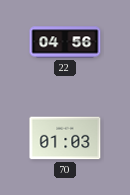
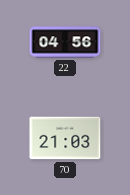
70: 01:03 -> 21:03 (65, 138)
